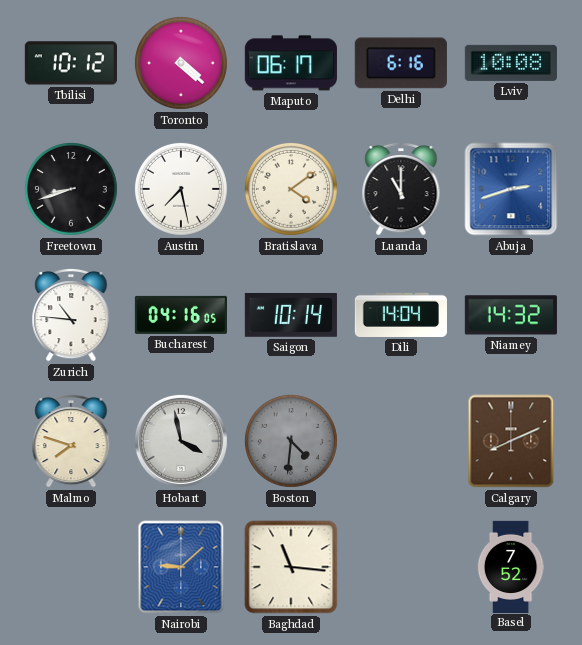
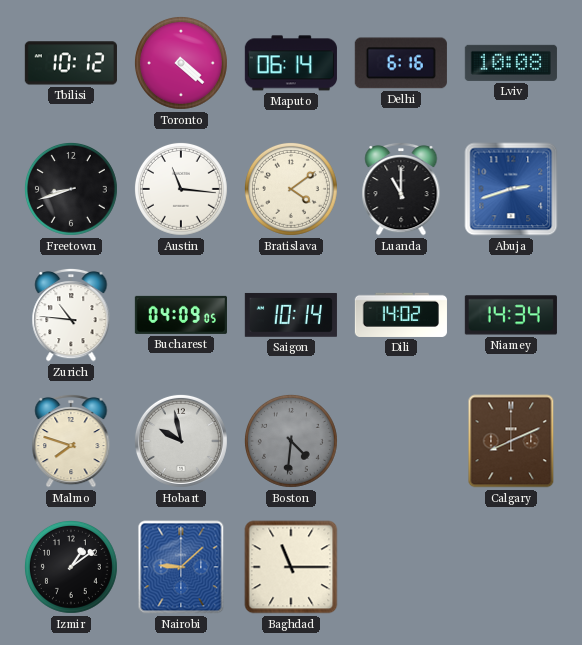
Maputo: 06:17 -> 06:14 (291, 63)
Austin: 7:28 -> 11:16 (181, 189)
Bucharest: 04:16 -> 04:09 (181, 315)
Dili: 14:04 -> 14:02 (401, 315)
Niamey: 14:32 -> 14:34 (511, 315)
Hobart: 3:58 -> 9:58 (181, 441)
Izmir: none -> 1:09 (71, 567)
Baghdad: 11:16 -> 11:15 (291, 567)
Basel: 7:52 -> none (511, 566)
